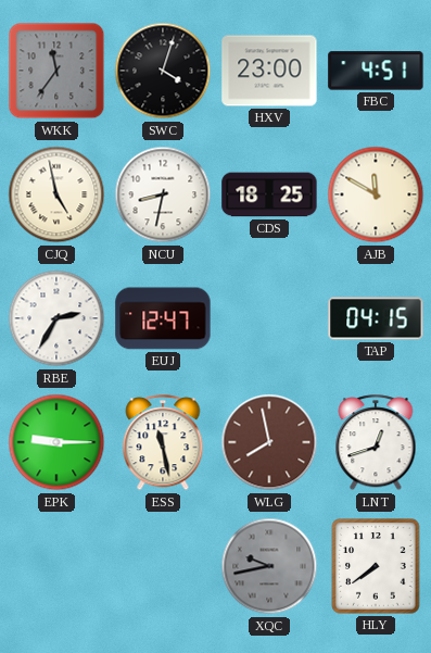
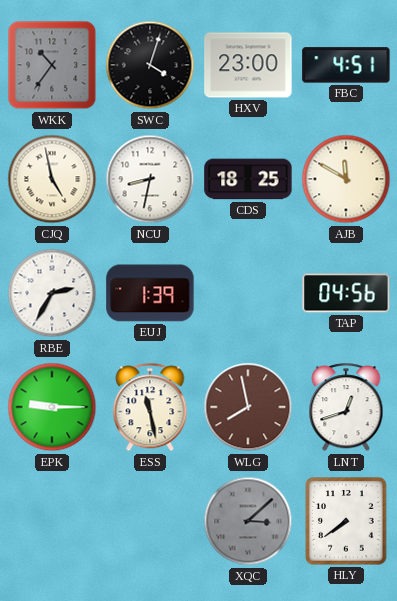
WKK: 11:36 -> 10:36 (52, 65)
EUJ: 12:47 -> 1:39 (150, 293)
TAP: 04:15 -> 04:56 (346, 293)
XQC: 9:43 -> 3:08 (248, 521)
